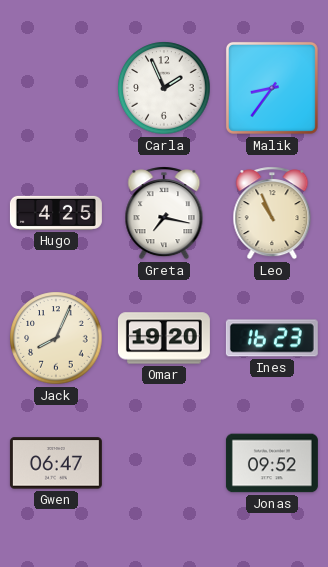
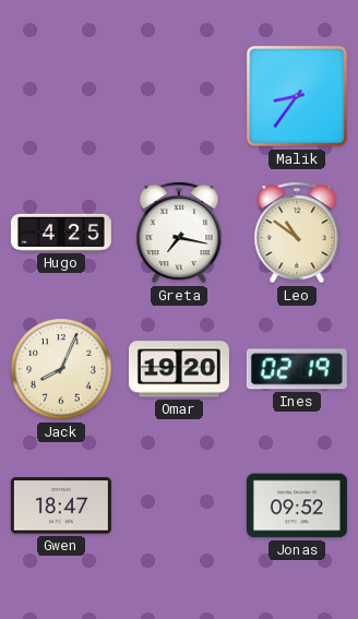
Carla: 1:56 -> none (164, 88)
Leo: 10:56 -> 10:51 (297, 233)
Ines: 16:23 -> 02:19 (297, 369)
Gwen: 06:47 -> 18:47 (61, 505)
